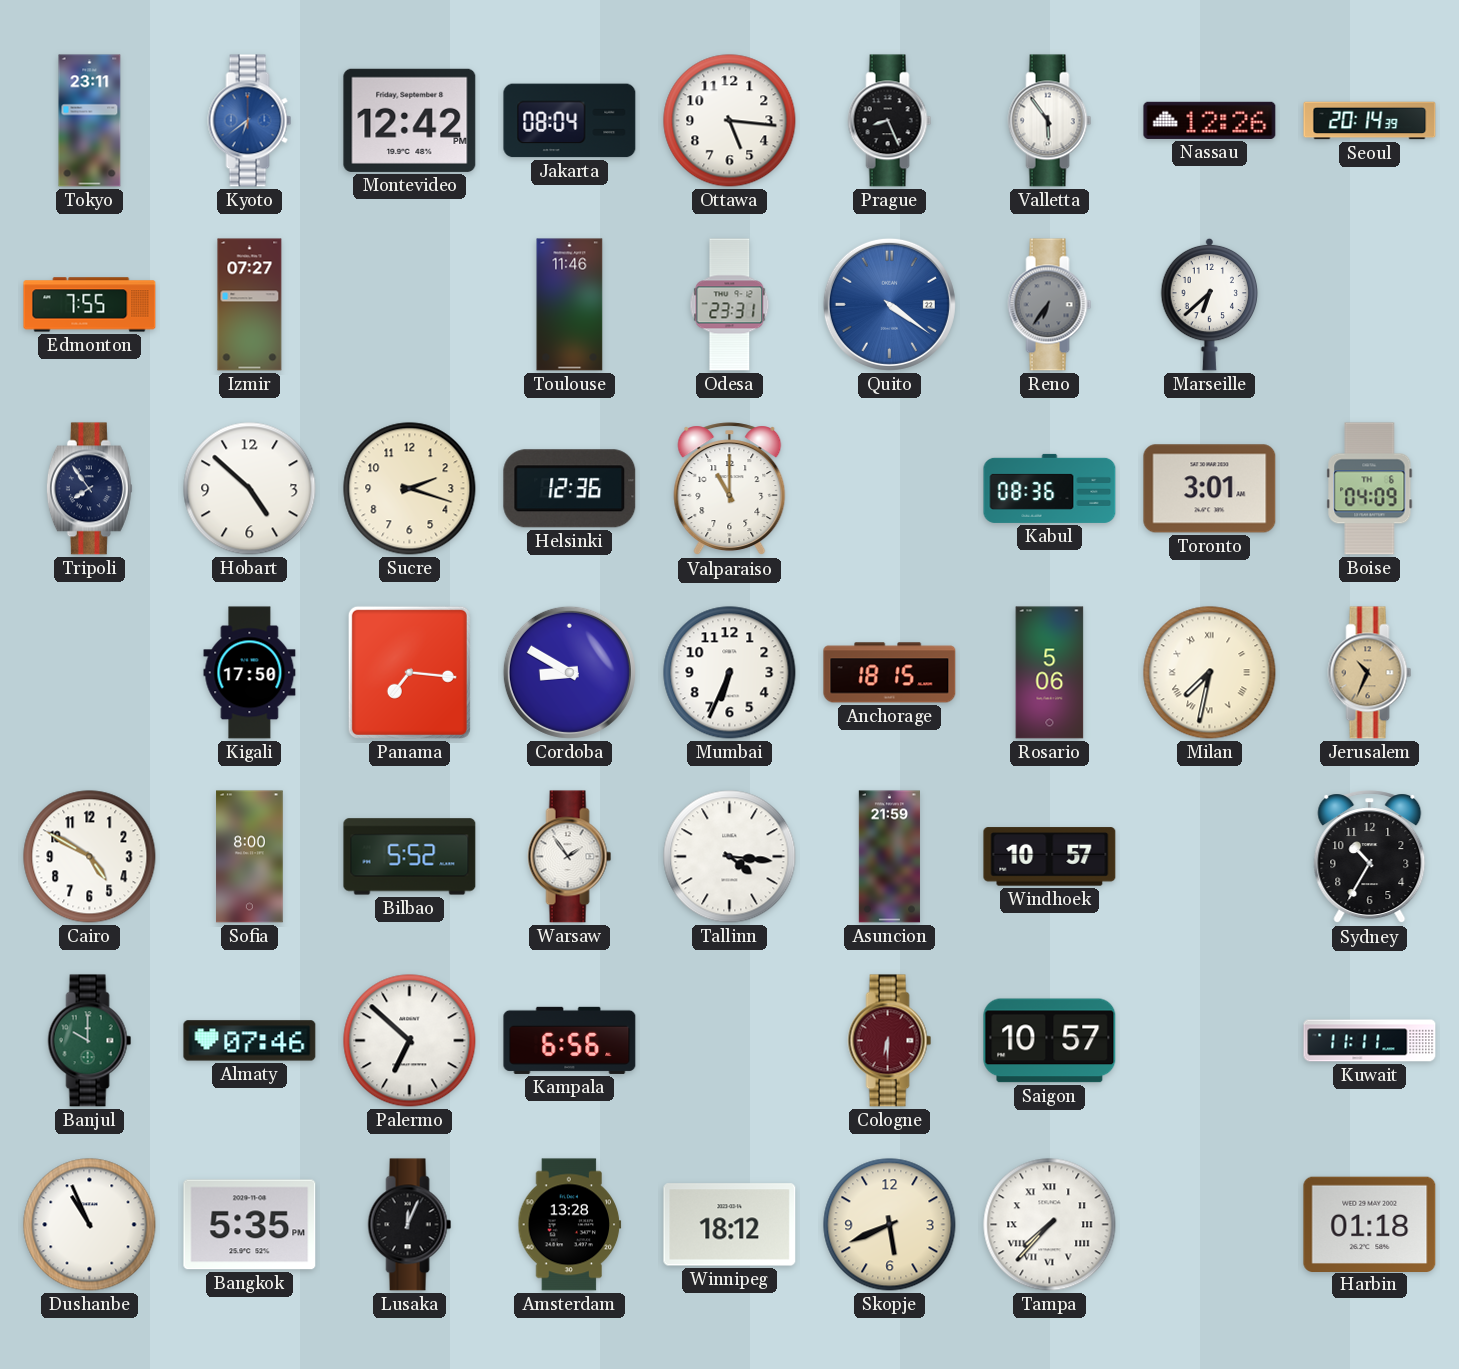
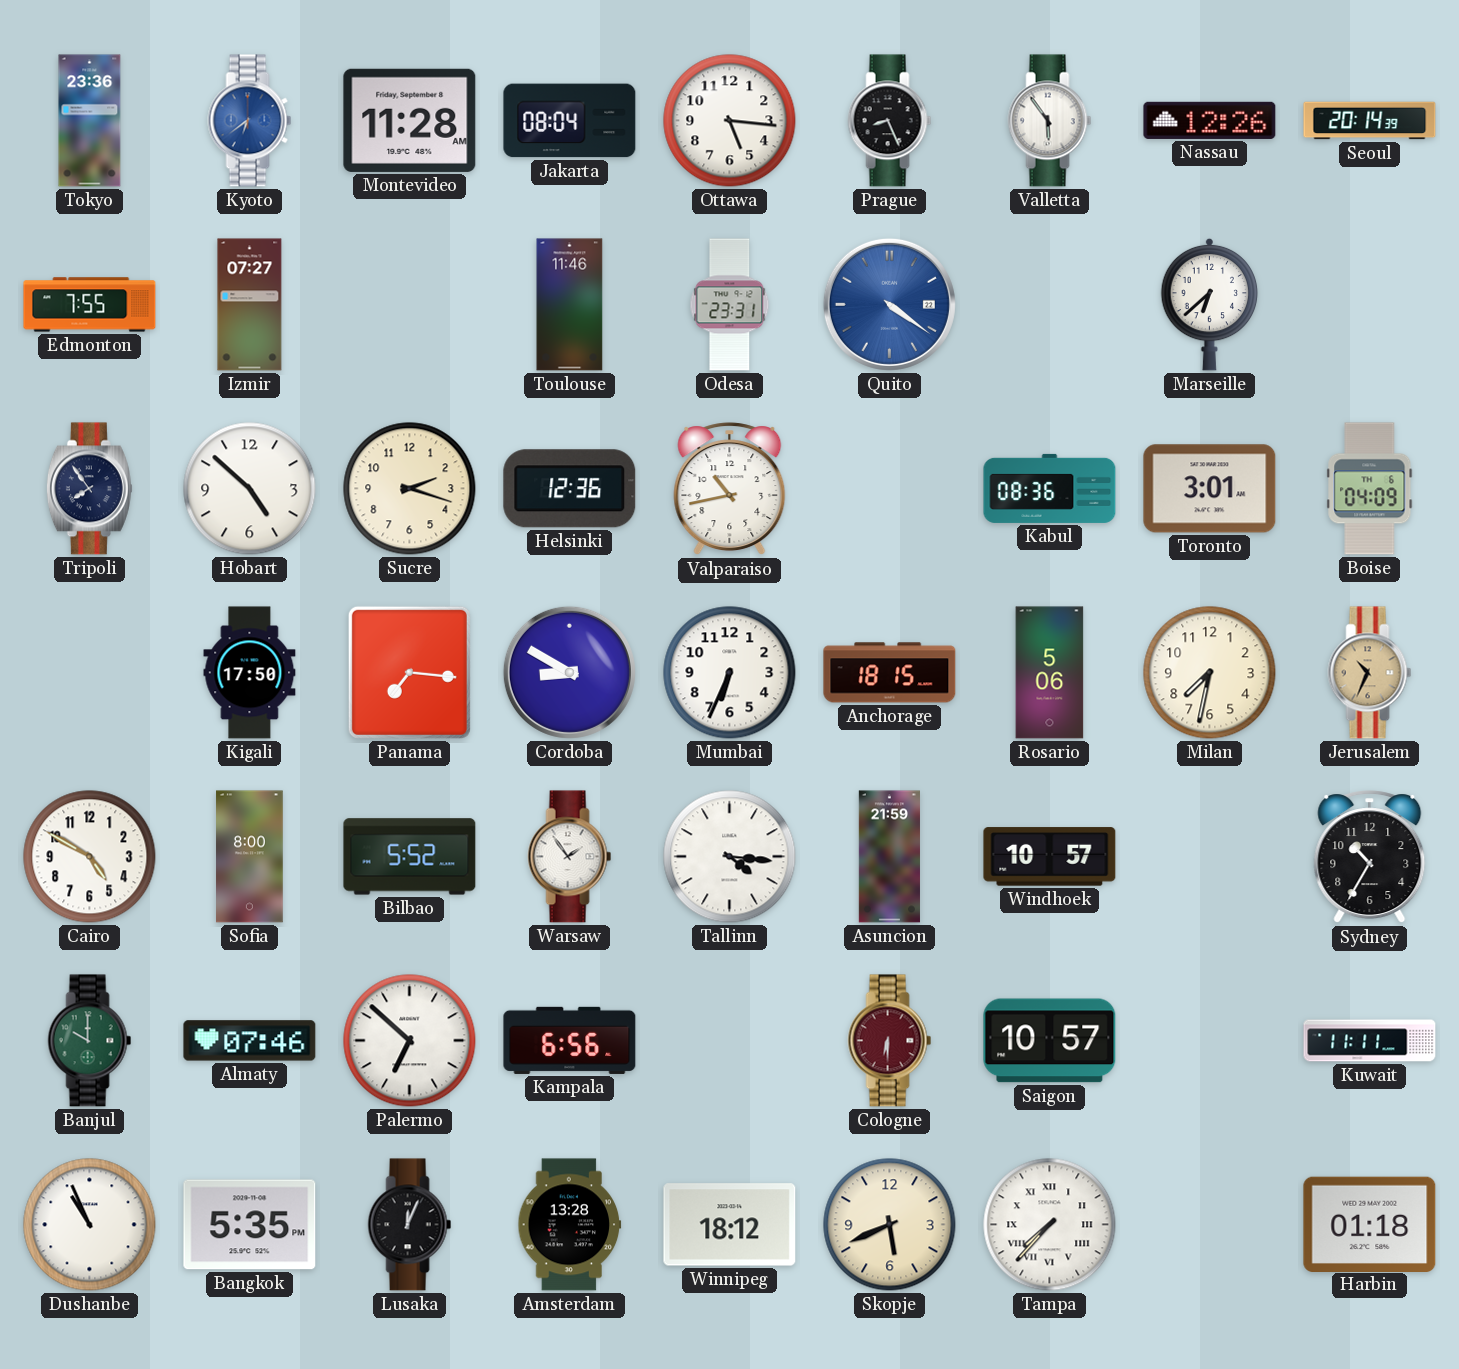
Tokyo: 23:11 -> 23:36 (90, 121)
Montevideo: 12:42 -> 11:28 (410, 120)
Reno: 6:36 -> none (1050, 305)
Valparaiso: 11:00 -> 10:43 (730, 489)
Milan numerals: Roman -> Arabic (1210, 673)
